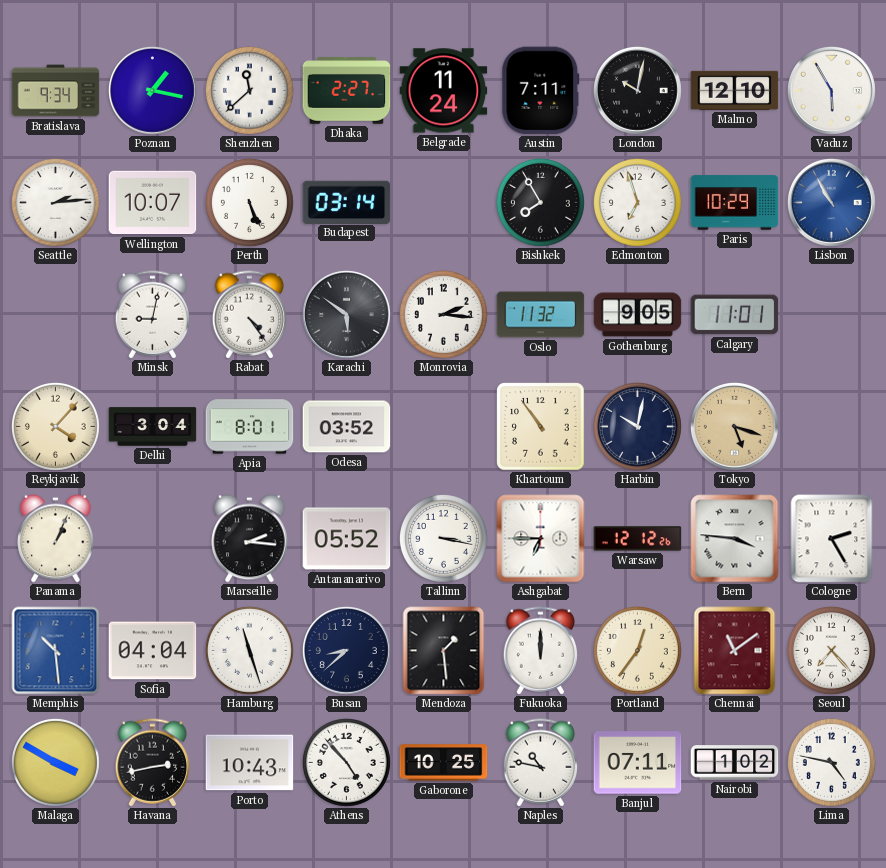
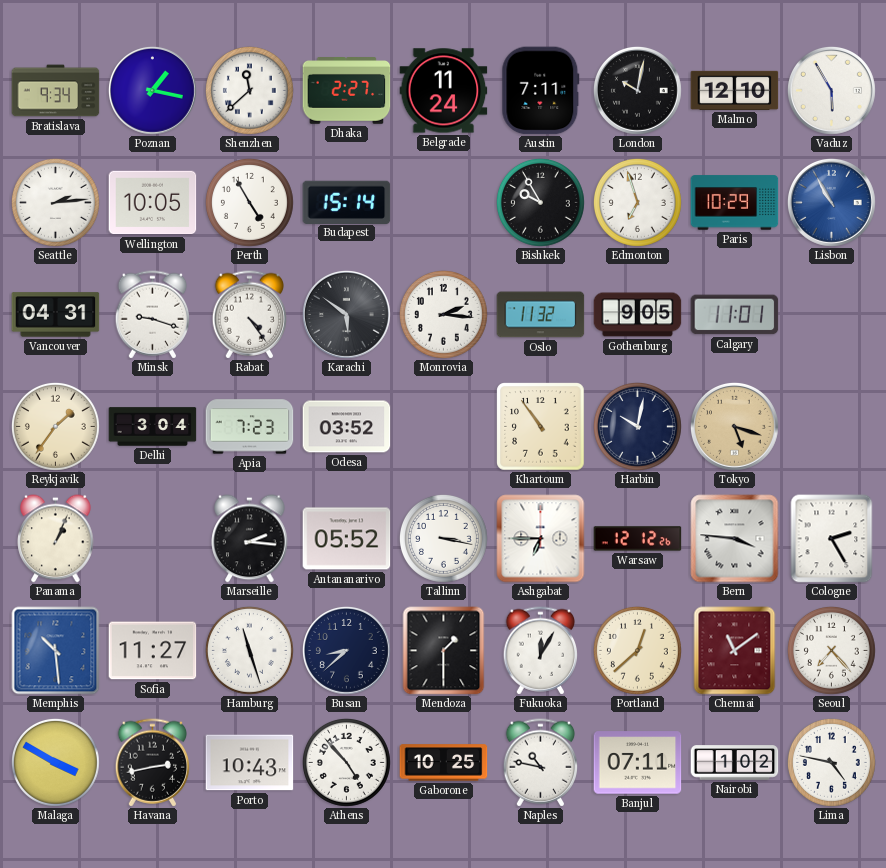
Wellington: 10:07 -> 10:05 (153, 203)
Perth: 5:26 -> 4:55 (249, 202)
Budapest: 03:14 -> 15:14 (347, 202)
Bishkek: 7:55 -> 9:55 (540, 202)
Vancouver: none -> 04:31 (56, 315)
Minsk: 9:02 -> 9:18 (153, 315)
Reykjavik: 4:07 -> 1:36 (55, 426)
Apia: 8:01 -> 7:23 (250, 427)
Sofia: 04:04 -> 11:27 (153, 651)
Mendoza: 1:29 -> 1:30 (444, 651)
Fukuoka: 12:00 -> 12:05 (541, 651)
Portland: 12:36 -> 12:38 (637, 650)
